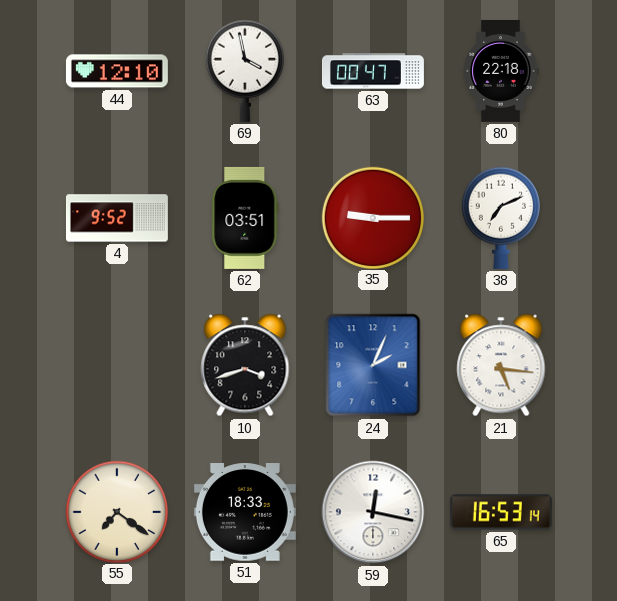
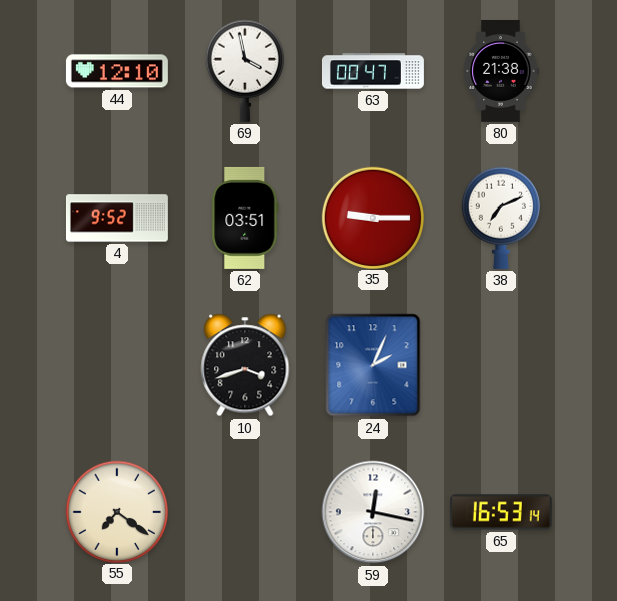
80: 22:18 -> 21:38 (501, 71)
21: 5:16 -> none (501, 365)
51: 18:33 -> none (245, 513)
